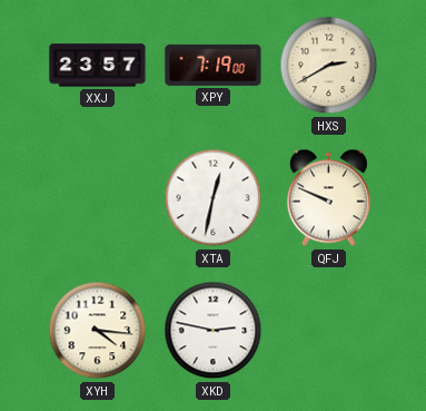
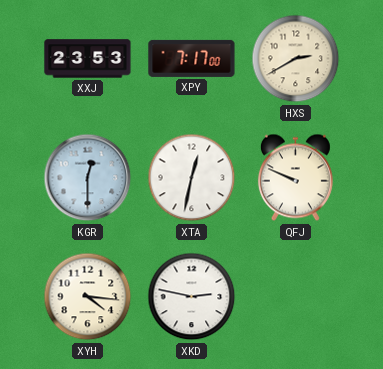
XXJ: 23:57 -> 23:53 (88, 59)
XPY: 7:19 -> 7:17 (192, 58)
KGR: none -> 12:30 (88, 178)
